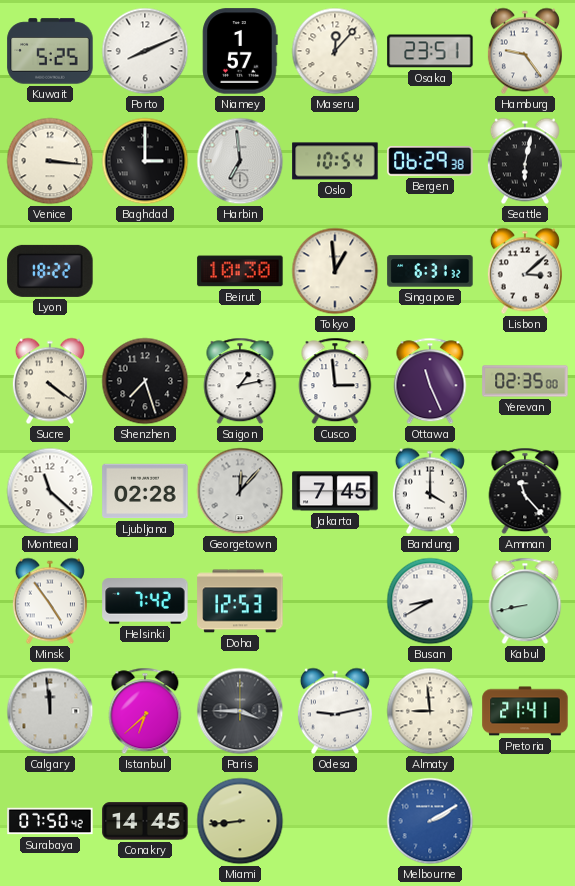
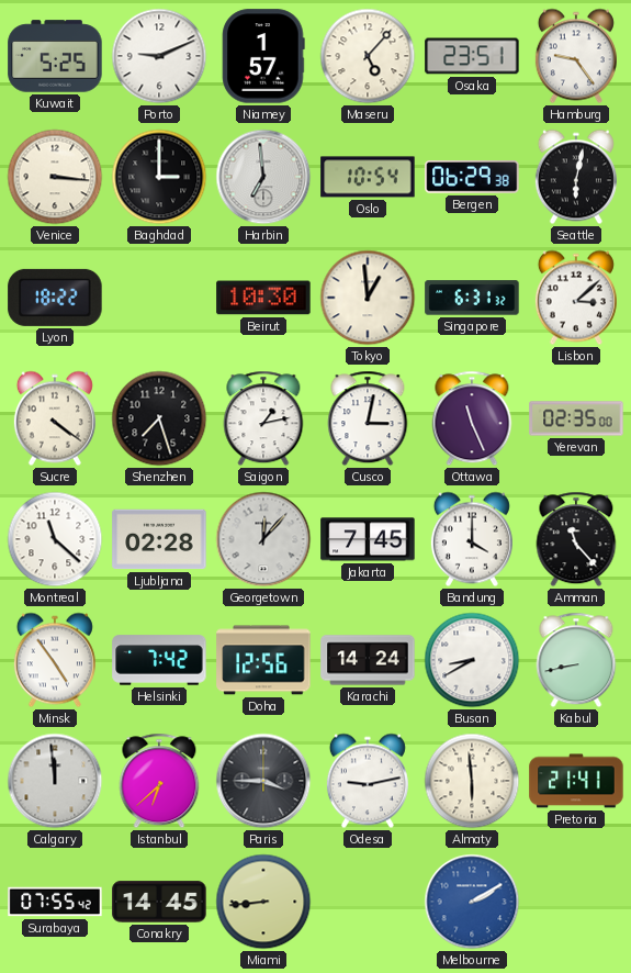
Porto: 8:11 -> 9:11 (159, 56)
Maseru: 12:07 -> 5:07 (368, 56)
Cusco: 2:59 -> 3:02 (368, 418)
Doha: 12:53 -> 12:56 (263, 660)
Karachi: none -> 14:24 (368, 660)
Almaty: 8:59 -> 5:59 (472, 781)
Surabaya: 07:50 -> 07:55 (55, 902)
